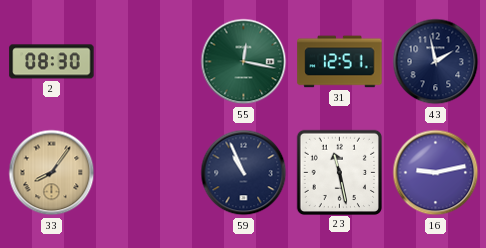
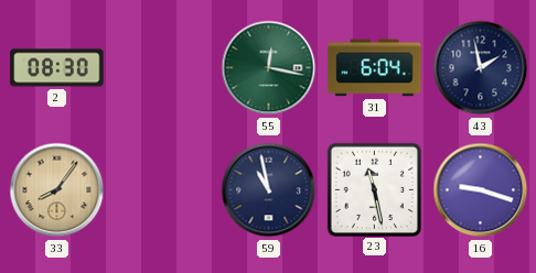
31: 12:51 -> 6:04 (375, 68)
59: 10:56 -> 10:58 (269, 190)
16: 9:13 -> 9:18 (481, 190)
